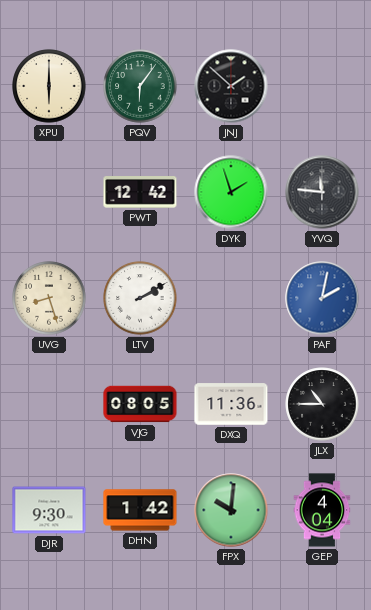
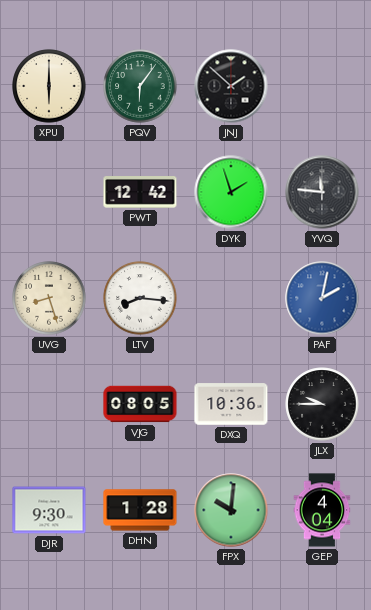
LTV: 2:10 -> 8:16 (140, 298)
DXQ: 11:36 -> 10:36 (231, 404)
JLX: 10:45 -> 9:45 (322, 404)
DHN: 1:42 -> 1:28 (140, 510)
